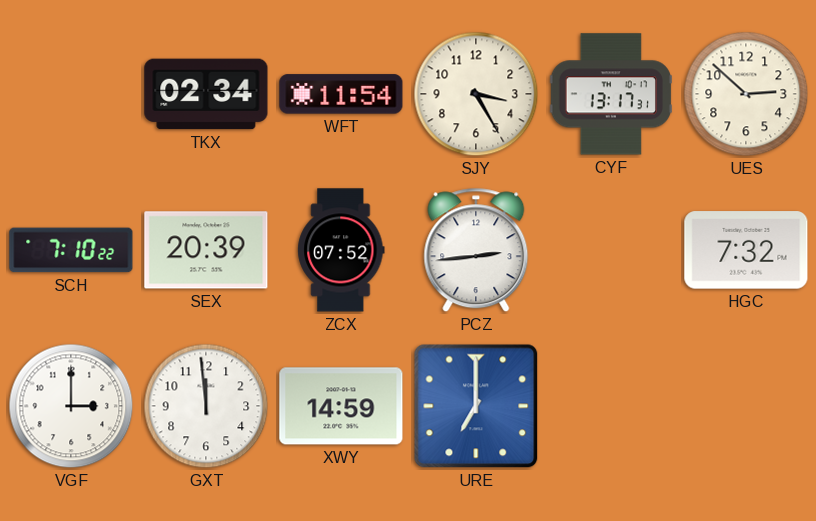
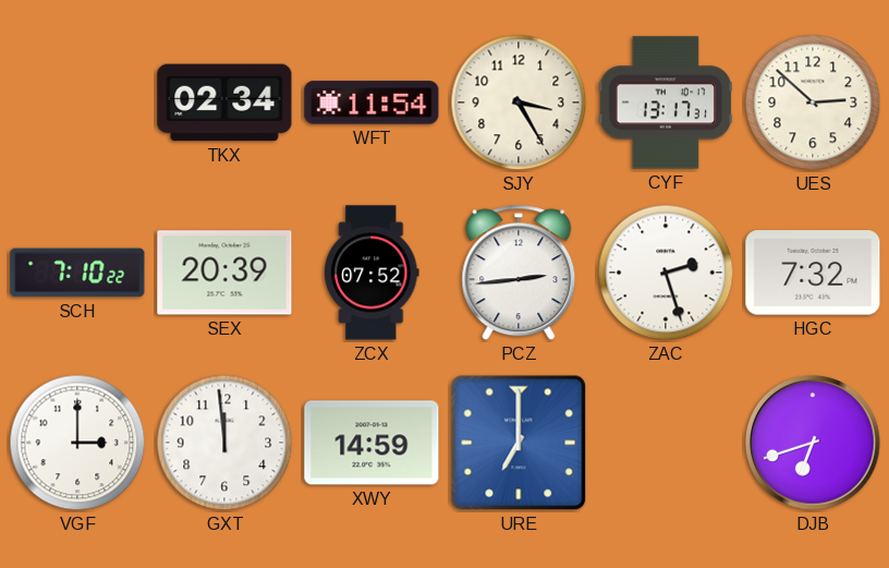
ZAC: none -> 2:27 (666, 273)
DJB: none -> 6:42 (813, 443)
